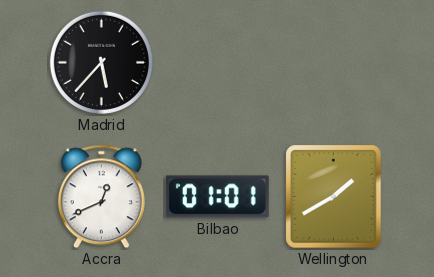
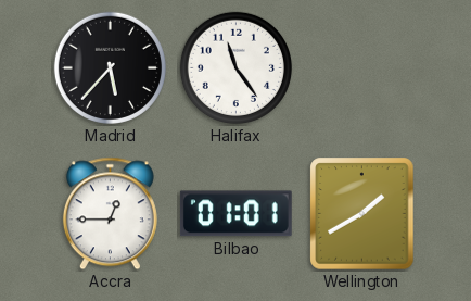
Halifax: none -> 11:24 (235, 67)
Accra: 12:41 -> 12:45 (110, 214)
